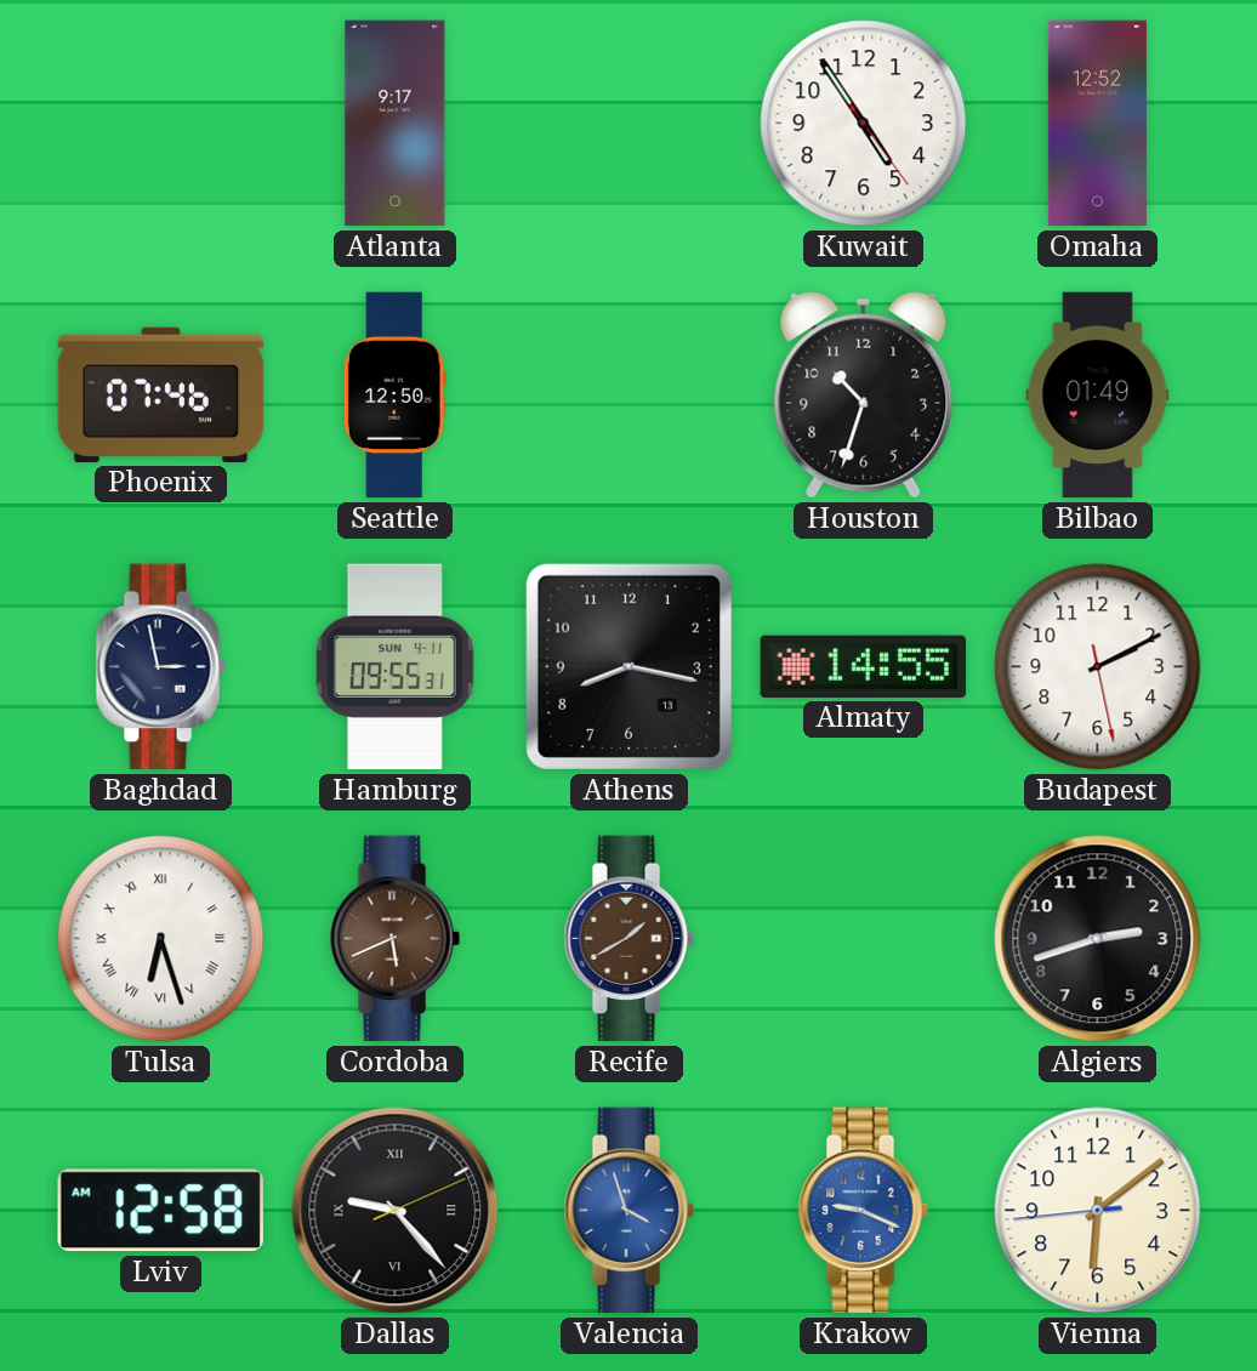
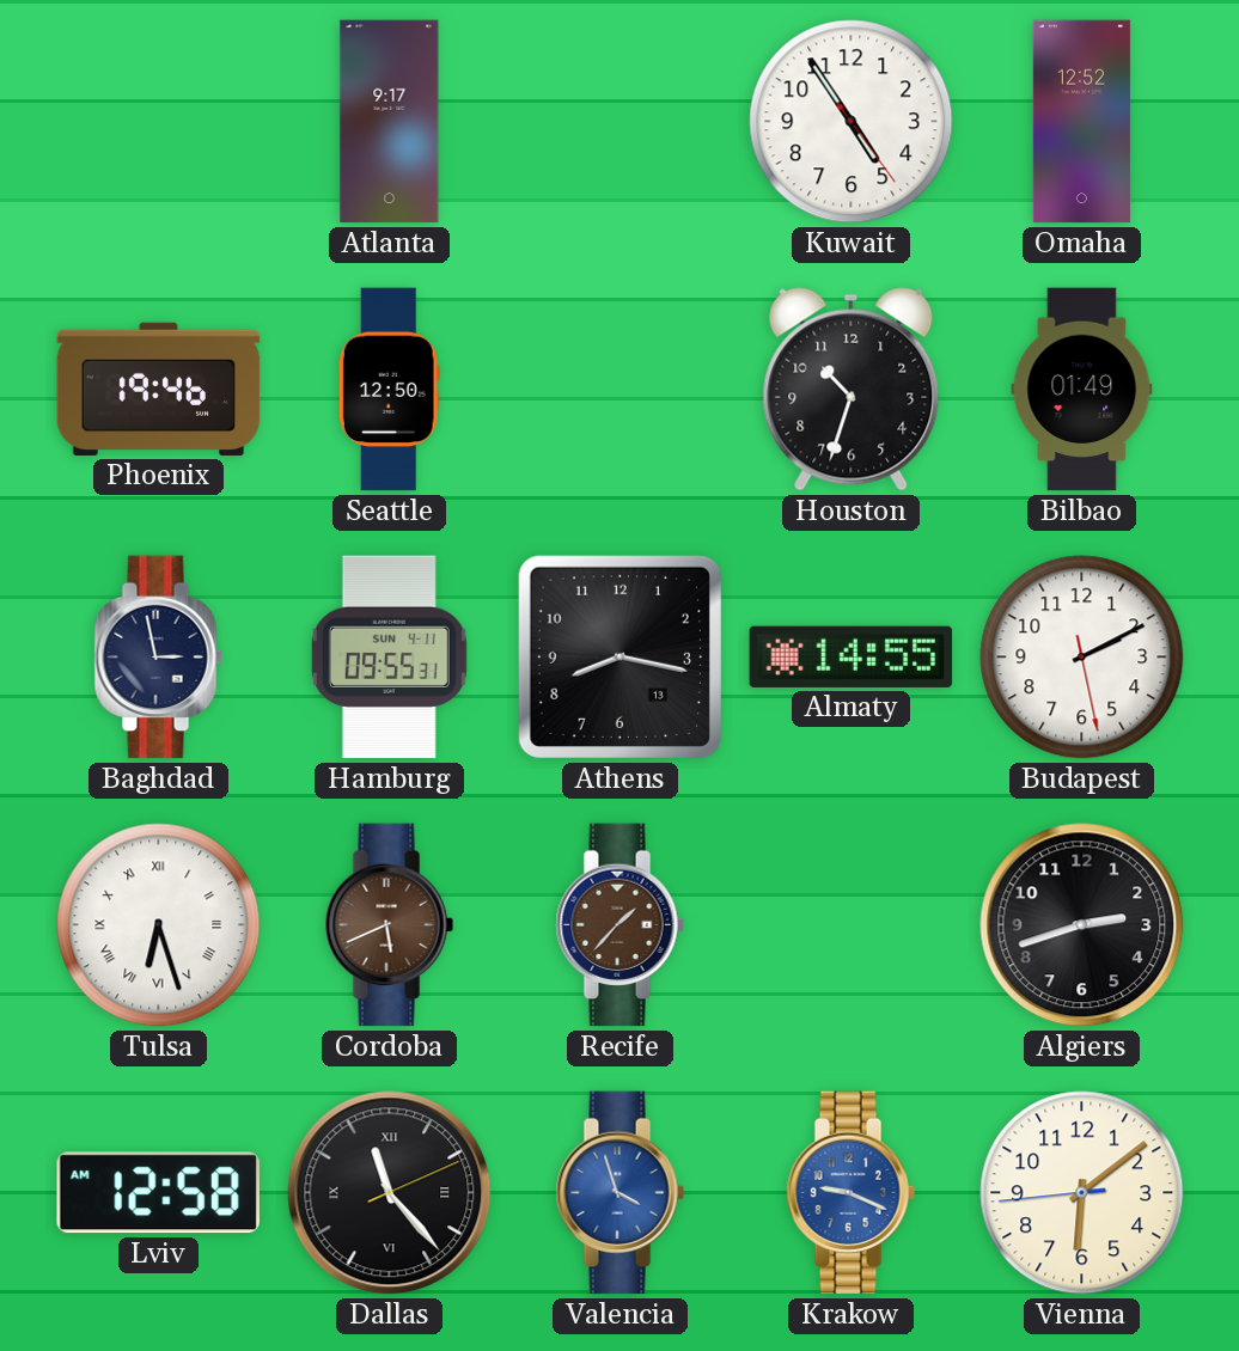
Phoenix: 07:46 -> 19:46 (159, 389)
Recife: 1:40 -> 1:37 (619, 925)
Dallas: 9:23 -> 11:23 (390, 1193)
